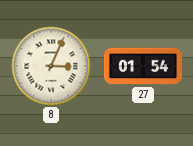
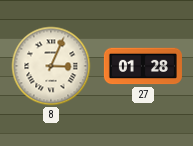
27: 01:54 -> 01:28 (143, 66)
